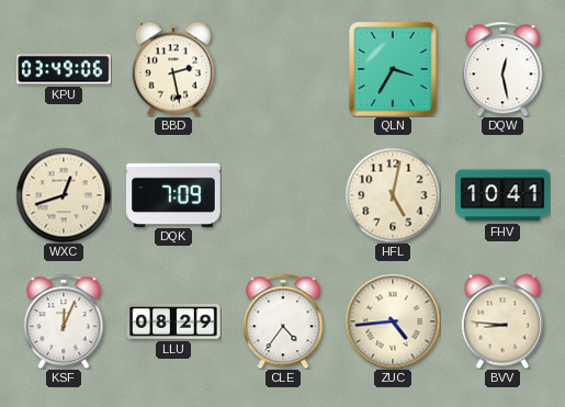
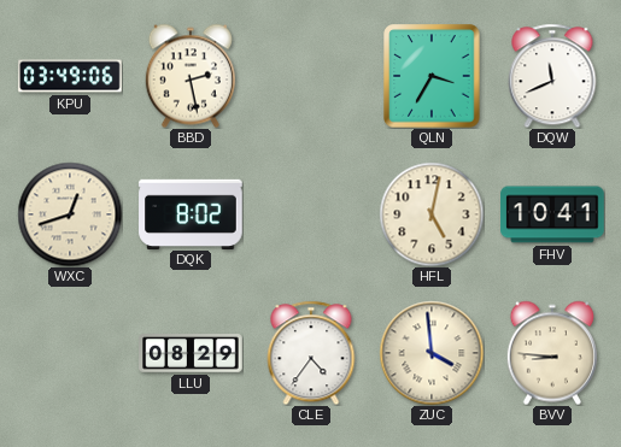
DQW: 12:28 -> 11:41 (552, 76)
DQK: 7:09 -> 8:02 (191, 213)
KSF: 12:04 -> none (64, 321)
ZUC: 4:44 -> 3:59 (432, 353)
